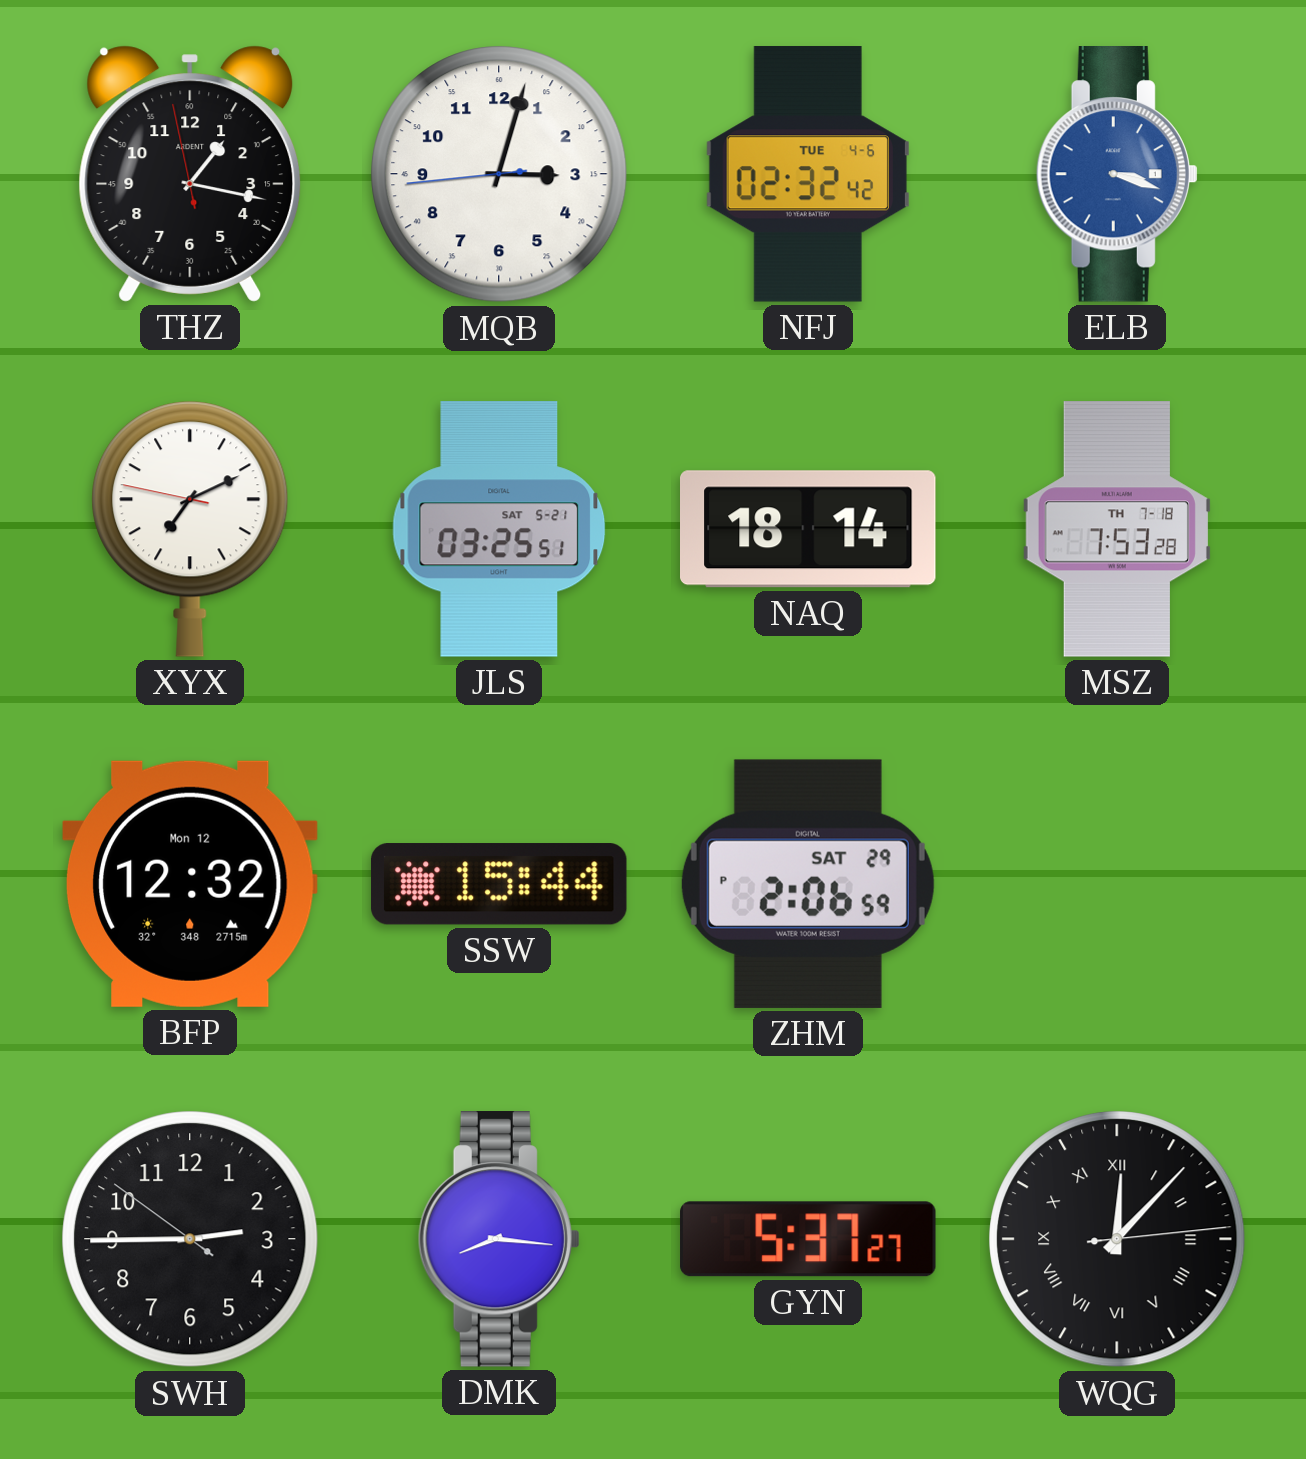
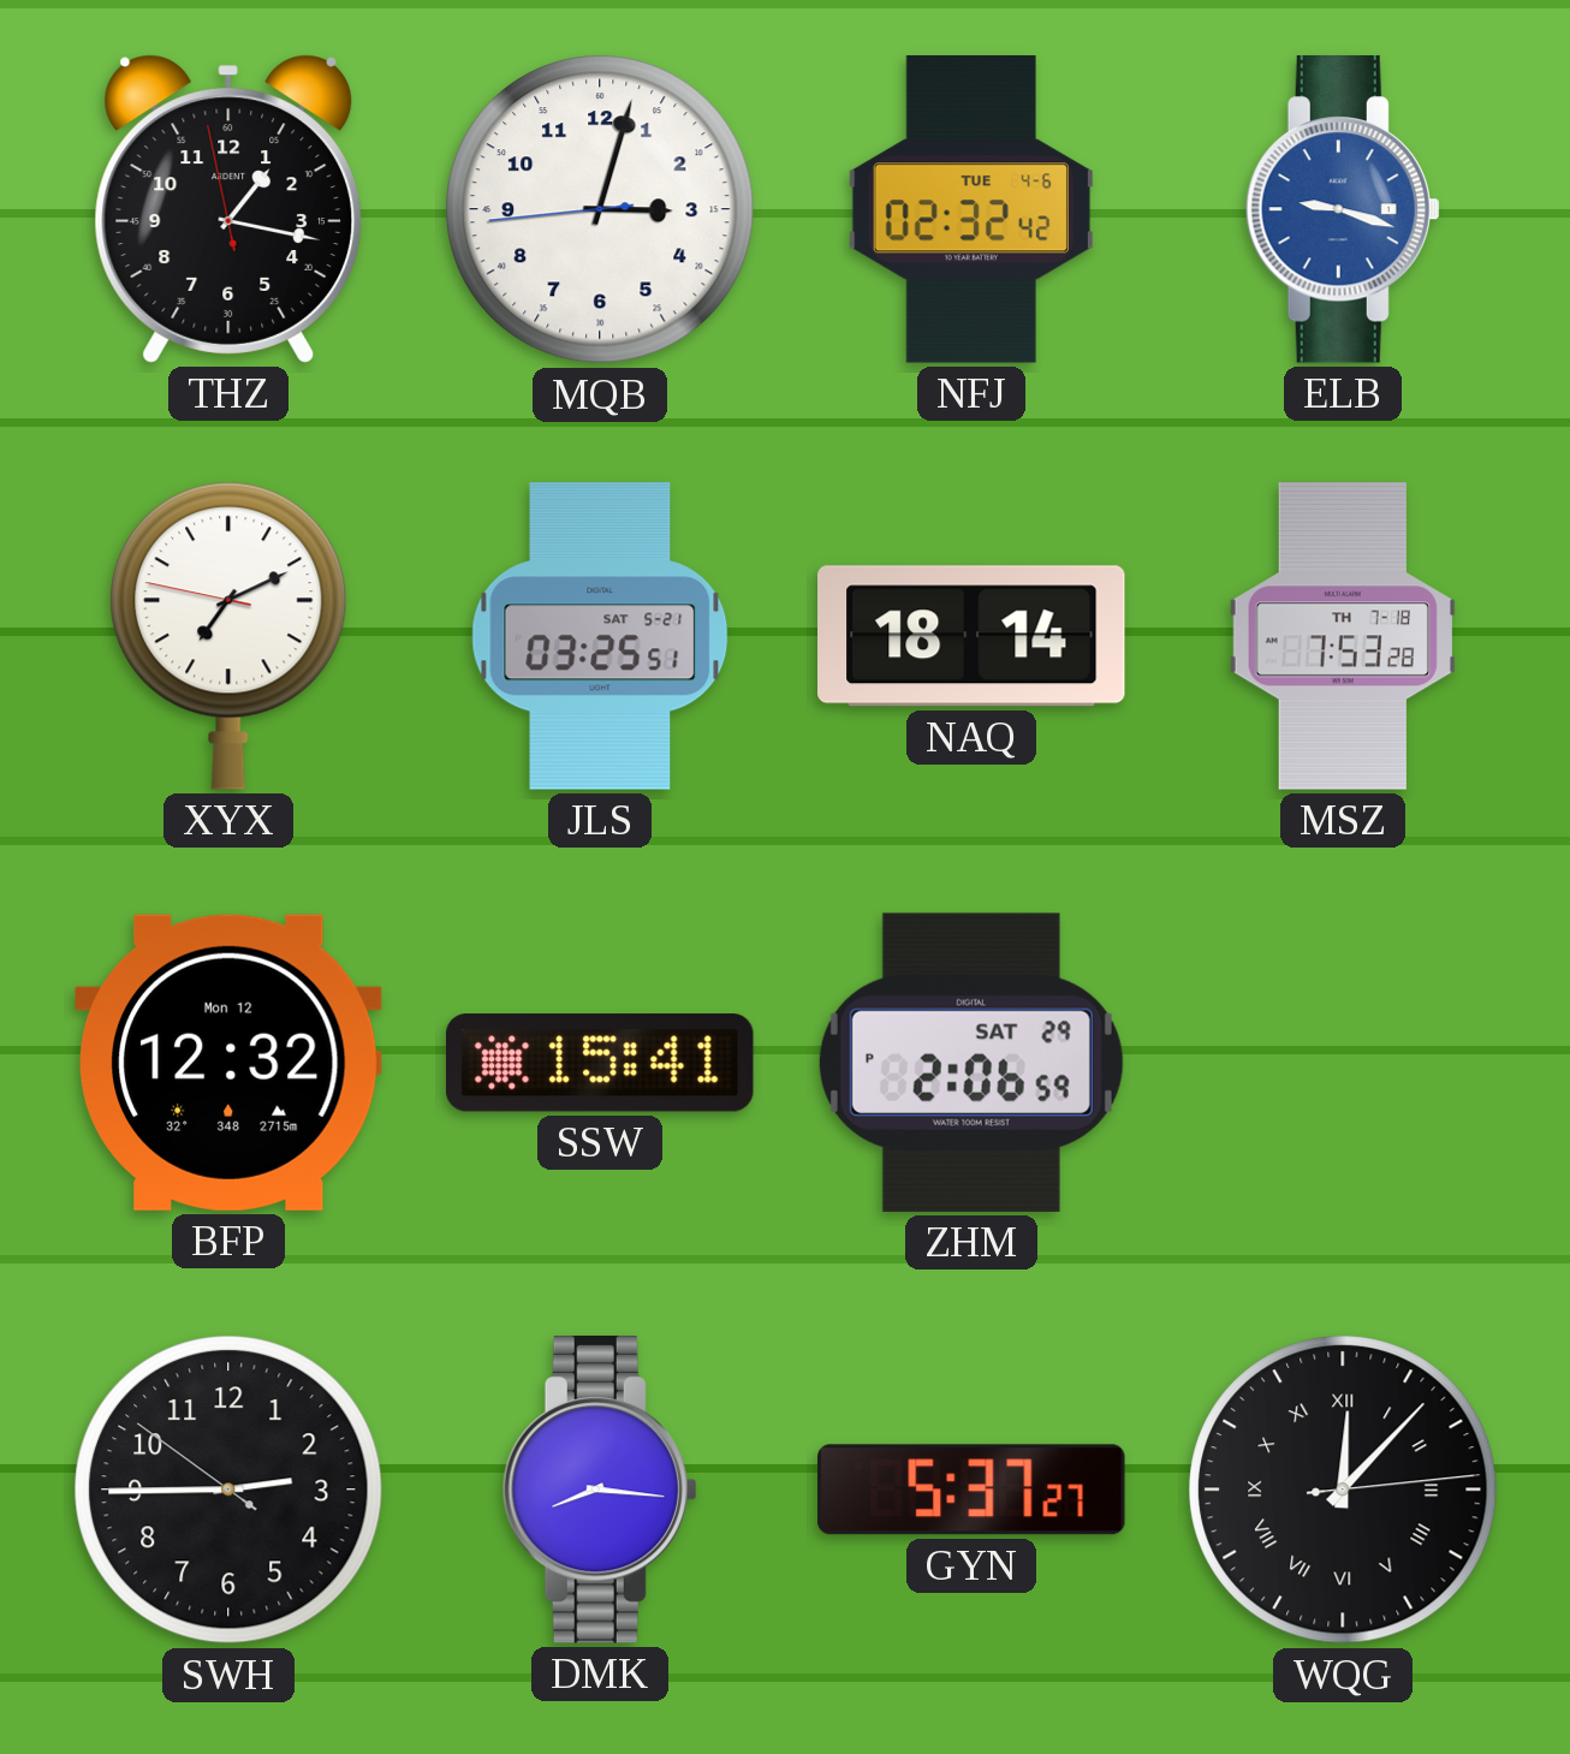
ELB: 3:18 -> 9:18 (1343, 210)
SSW: 15:44 -> 15:41 (600, 1063)
